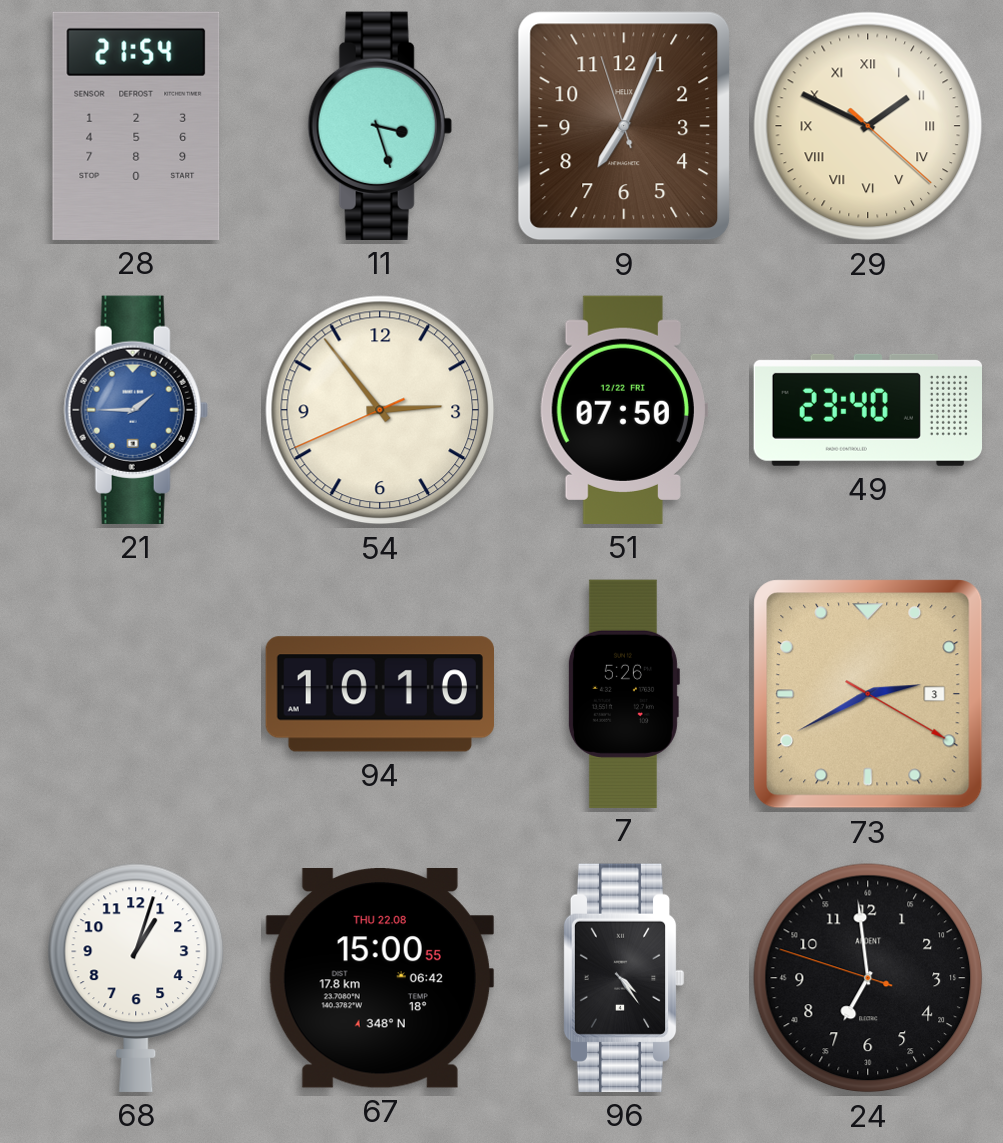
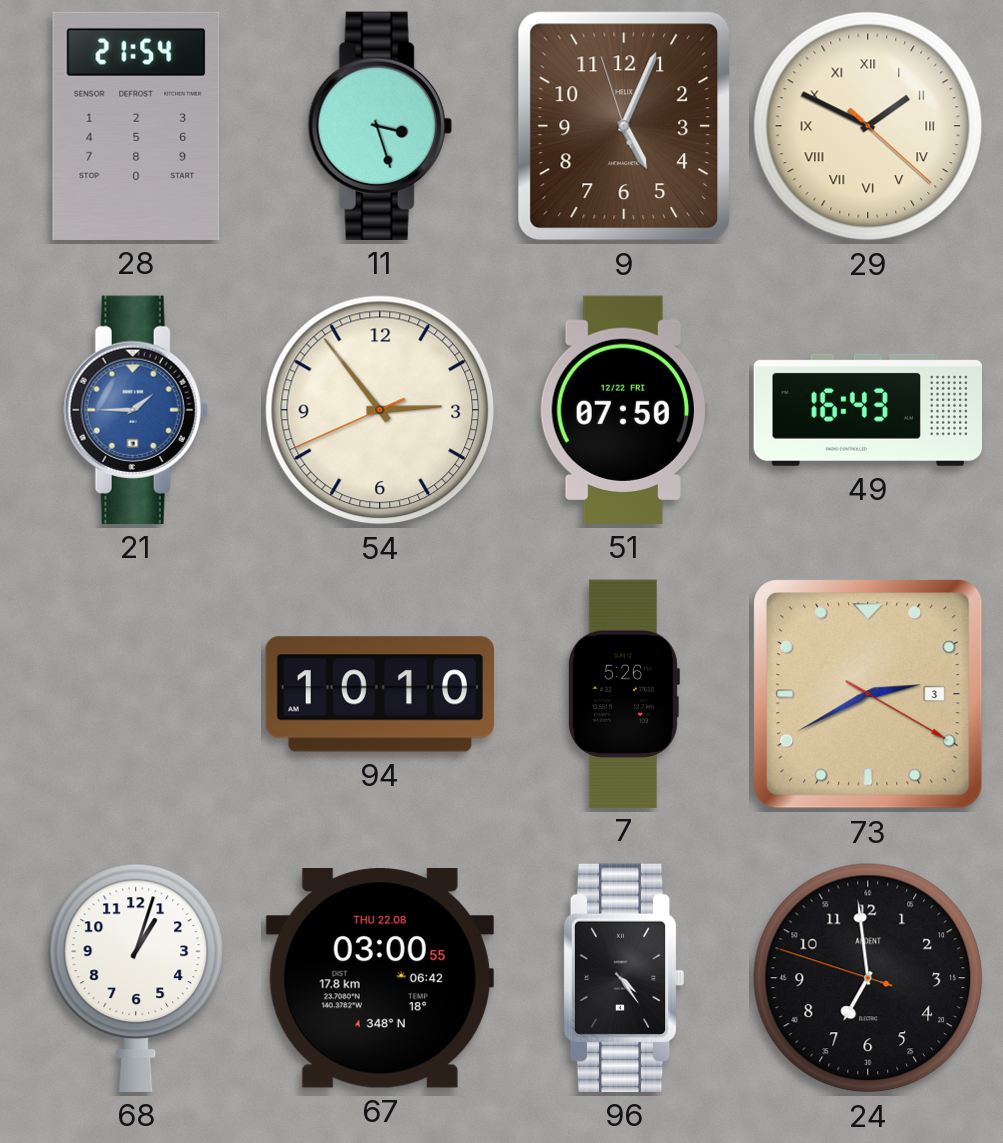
9: 7:03 -> 5:03 (624, 126)
49: 23:40 -> 16:43 (867, 410)
67: 15:00 -> 03:00 (380, 979)
